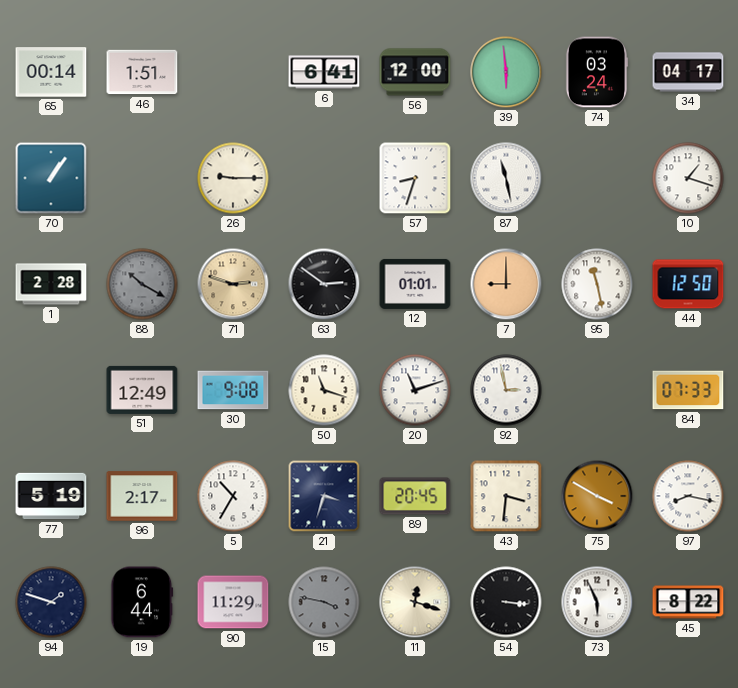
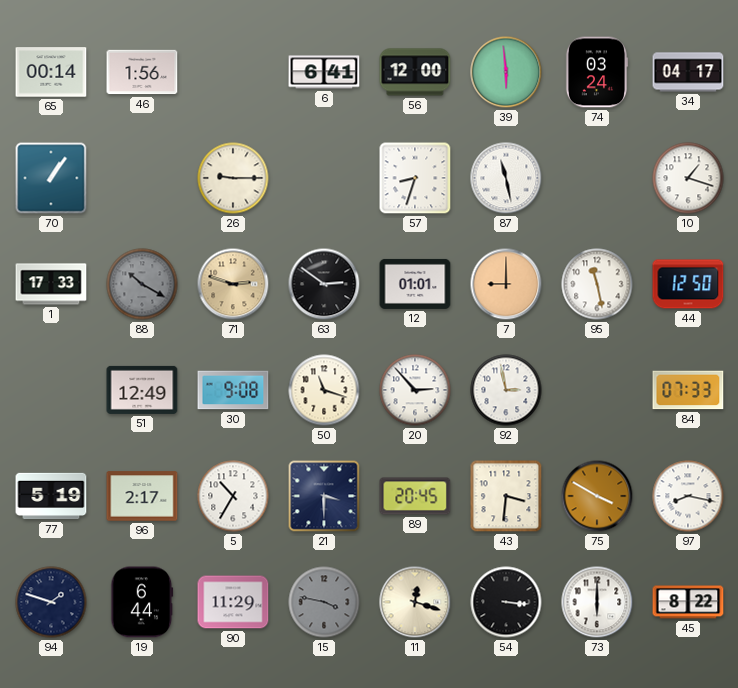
46: 1:51 -> 1:56 (142, 72)
1: 2:28 -> 17:33 (51, 284)
20: 11:12 -> 2:53 (415, 390)
21: 3:33 -> 3:30 (324, 496)
73: 5:56 -> 6:00 (597, 602)
